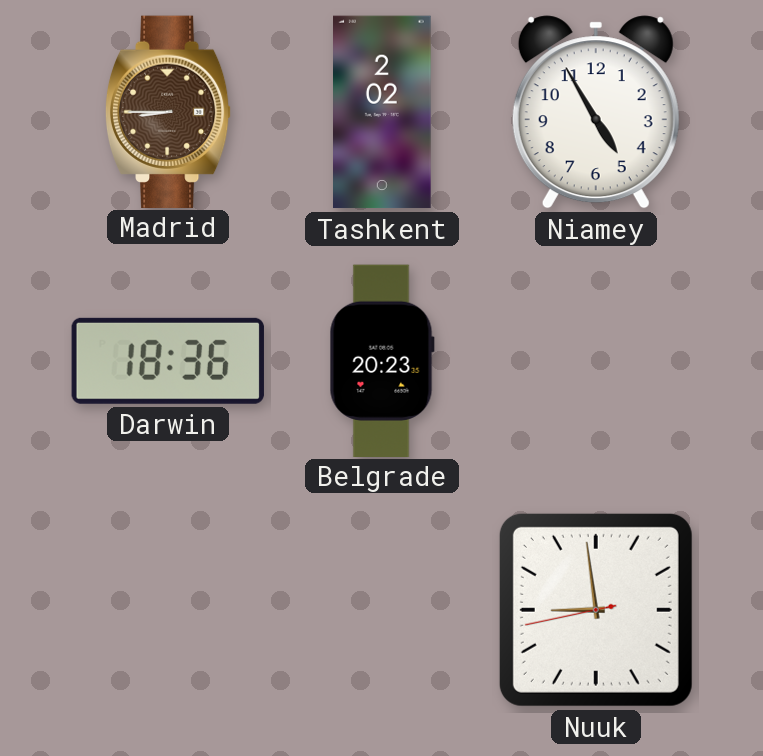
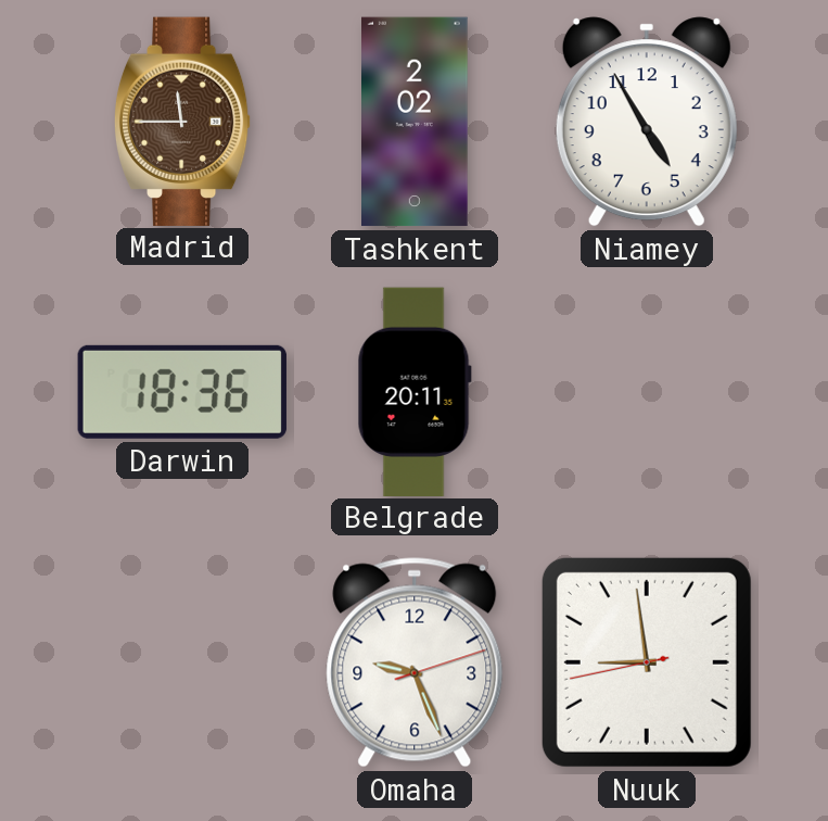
Madrid: 8:45 -> 11:45 (182, 121)
Belgrade: 20:23 -> 20:11 (415, 391)
Omaha: none -> 9:26 (415, 662)
